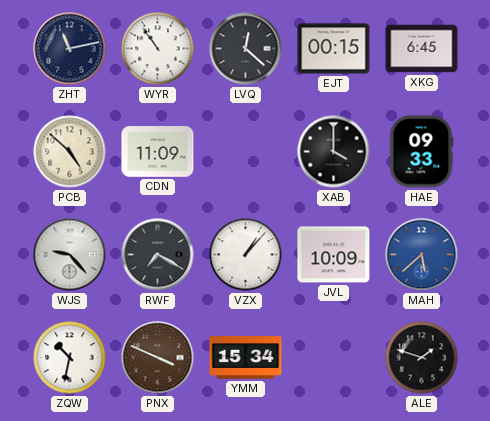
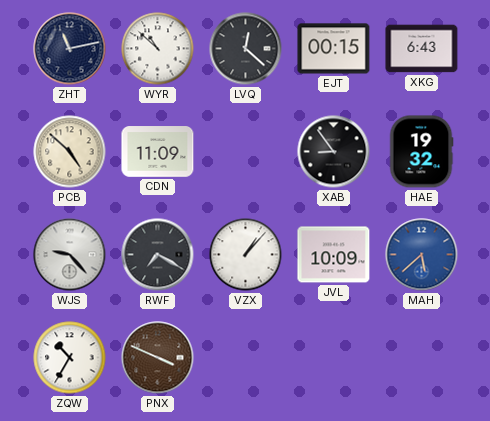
WYR: 10:54 -> 10:52 (158, 49)
XKG: 6:45 -> 6:43 (422, 49)
XAB: 4:00 -> 8:54 (334, 152)
HAE: 09:33 -> 19:32 (421, 152)
ZQW: 10:32 -> 10:35 (70, 358)
YMM: 15:34 -> none (246, 358)
ALE: 1:48 -> none (422, 358)
